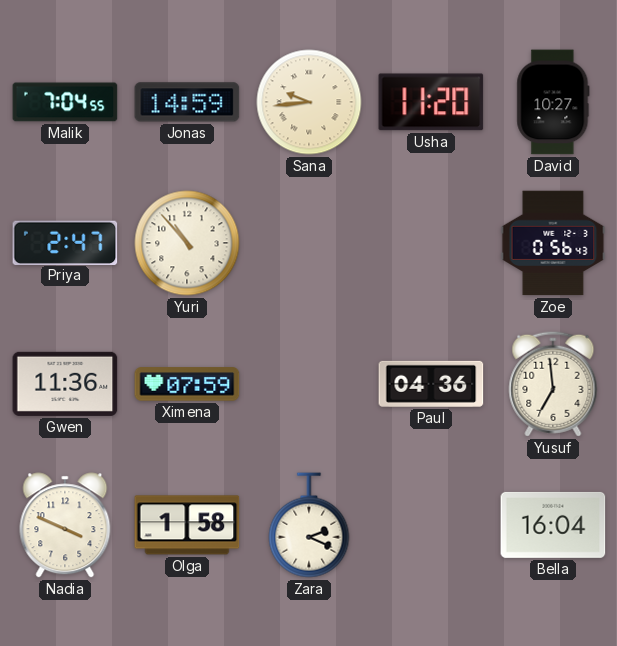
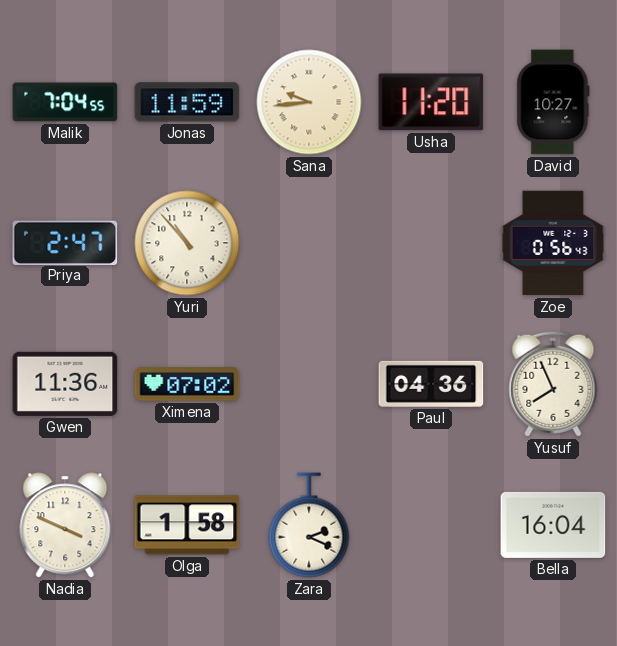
Jonas: 14:59 -> 11:59 (187, 102)
Ximena: 07:59 -> 07:02 (187, 384)
Yusuf: 6:59 -> 7:56 (553, 384)
